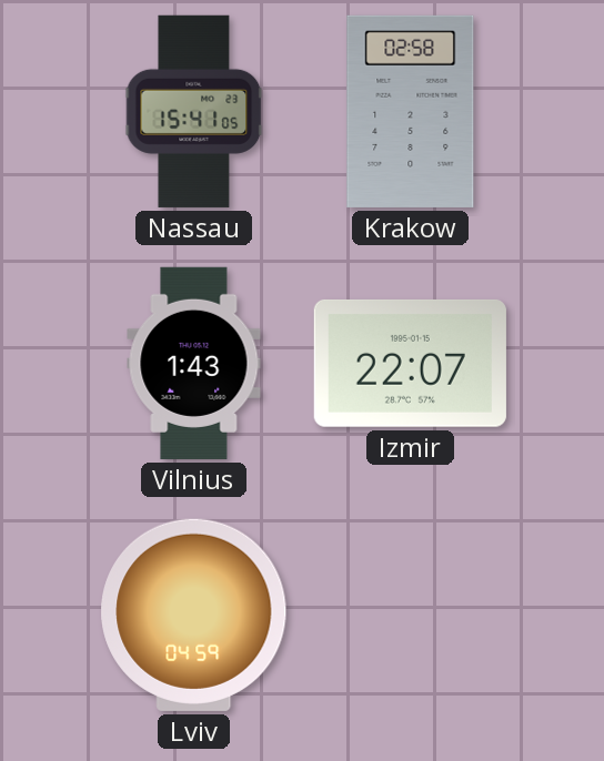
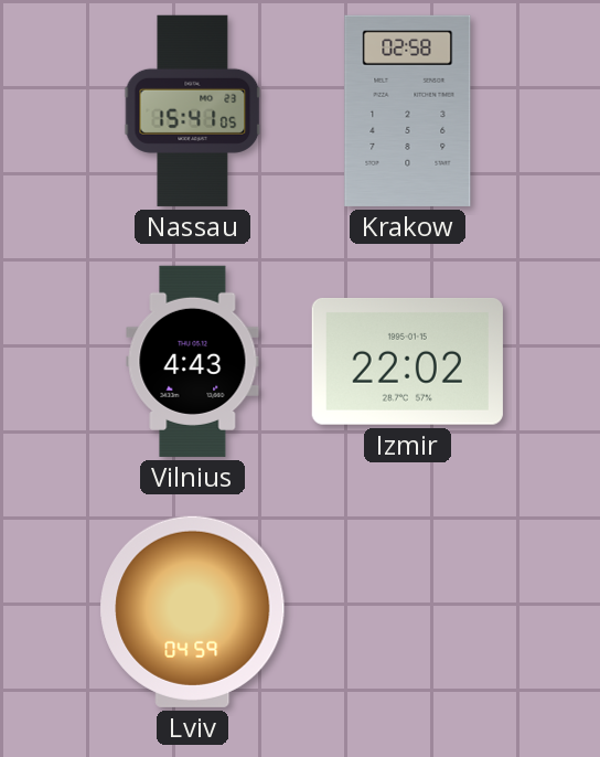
Vilnius: 1:43 -> 4:43 (193, 361)
Izmir: 22:07 -> 22:02 (407, 361)
